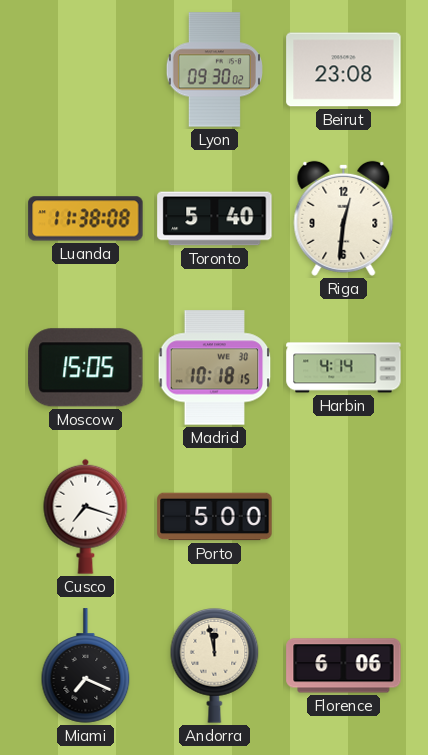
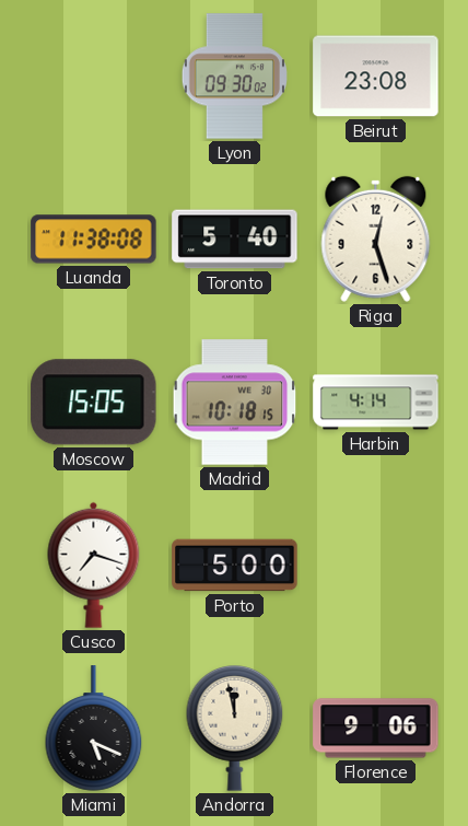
Riga: 12:31 -> 12:27 (376, 239)
Miami: 7:19 -> 5:19 (94, 729)
Florence: 6:06 -> 9:06 (376, 729)
